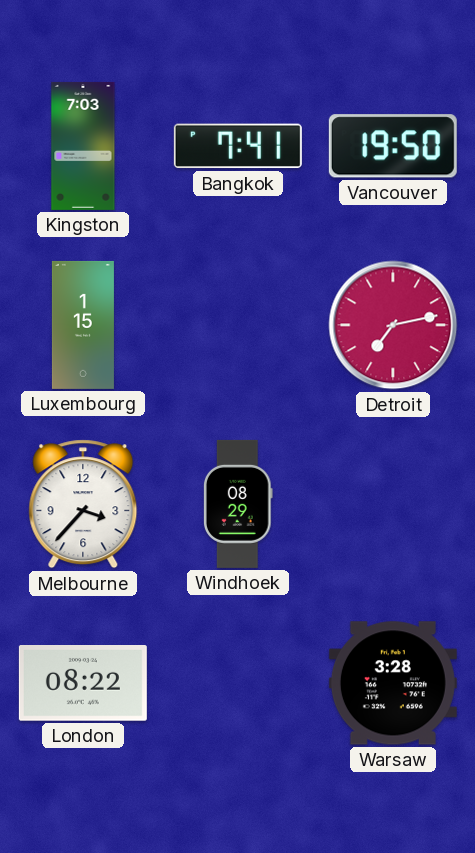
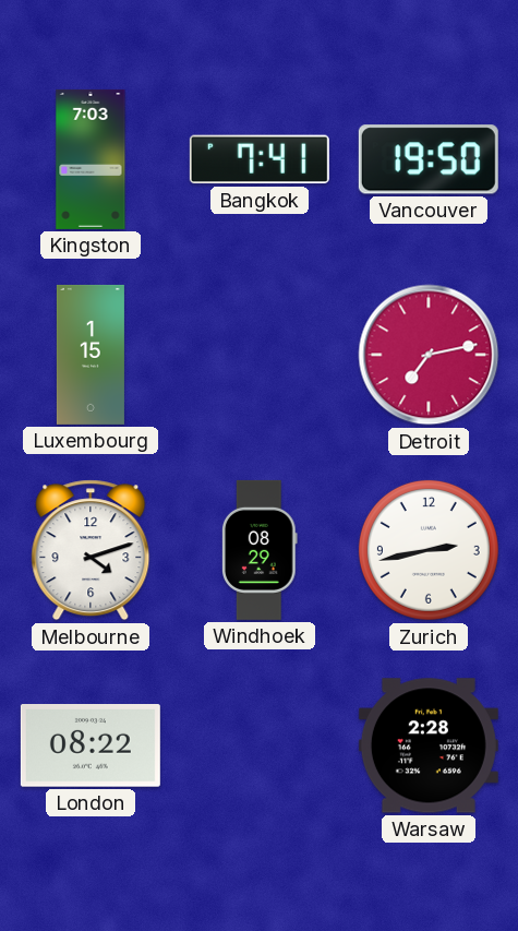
Melbourne: 3:37 -> 4:12 (91, 550)
Zurich: none -> 2:43 (429, 550)
Warsaw: 3:28 -> 2:28 (429, 745)
